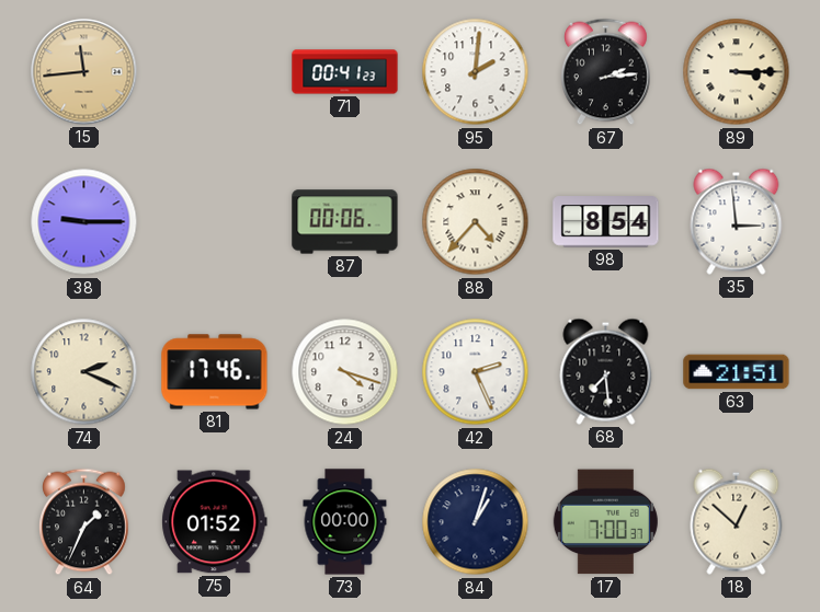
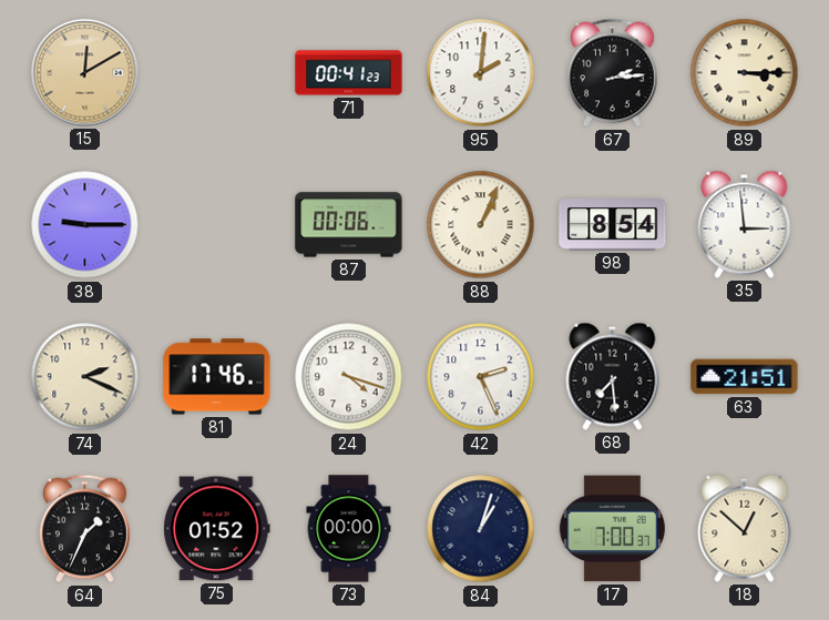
15: 11:44 -> 12:10 (85, 73)
88: 4:37 -> 1:04 (481, 225)
